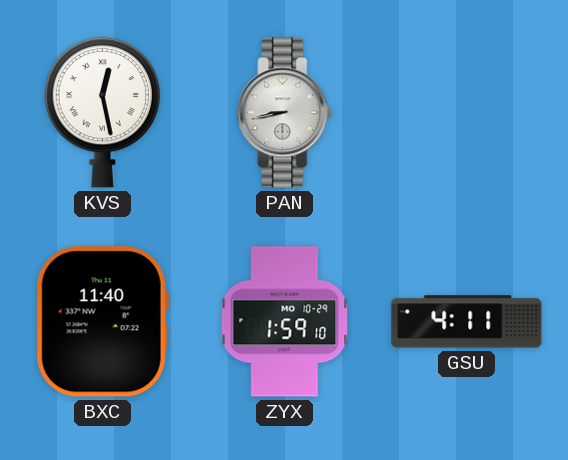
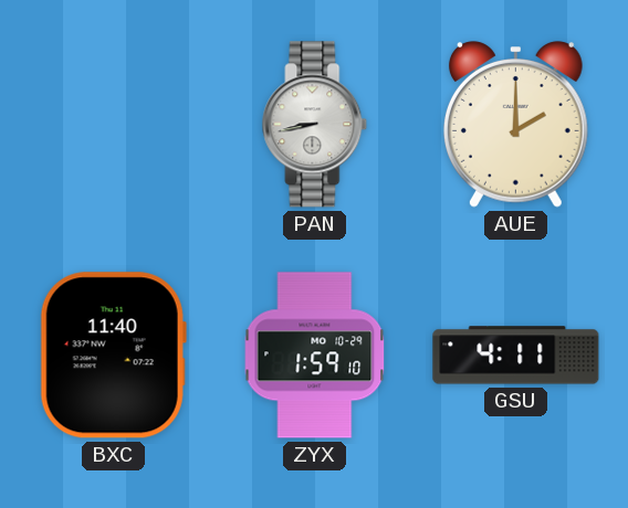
KVS: 12:28 -> none (102, 113)
AUE: none -> 2:00 (515, 125)
